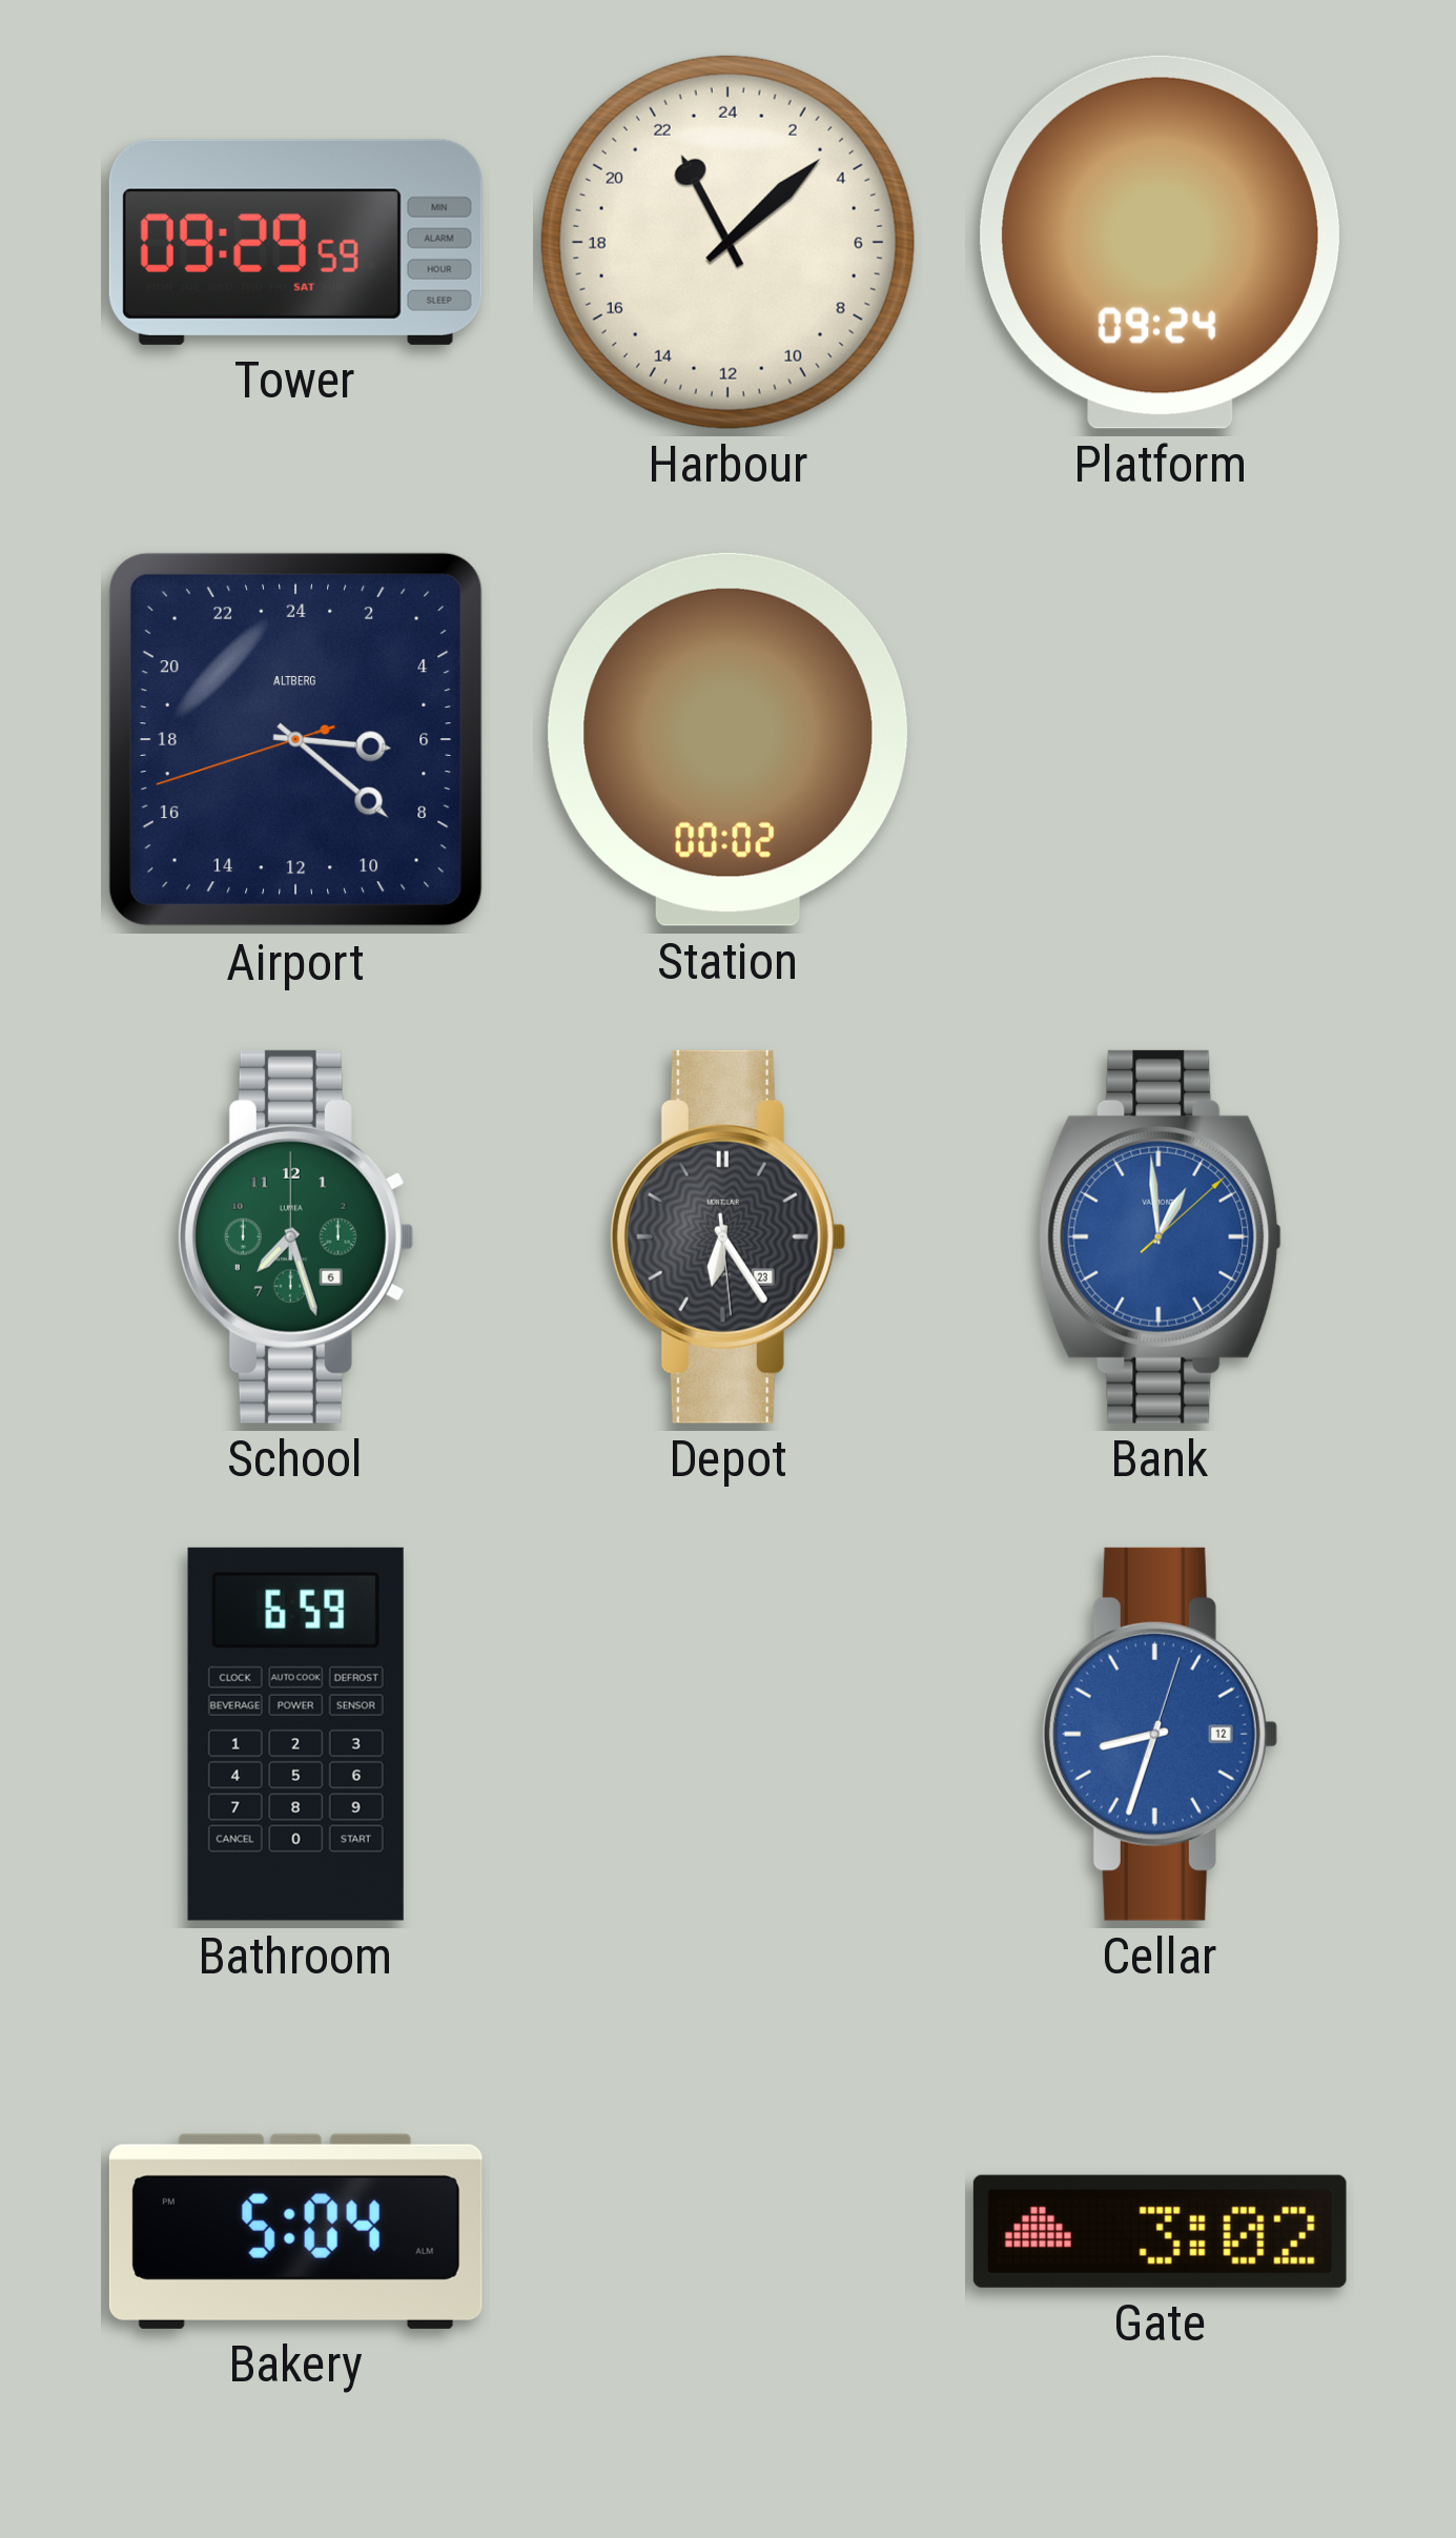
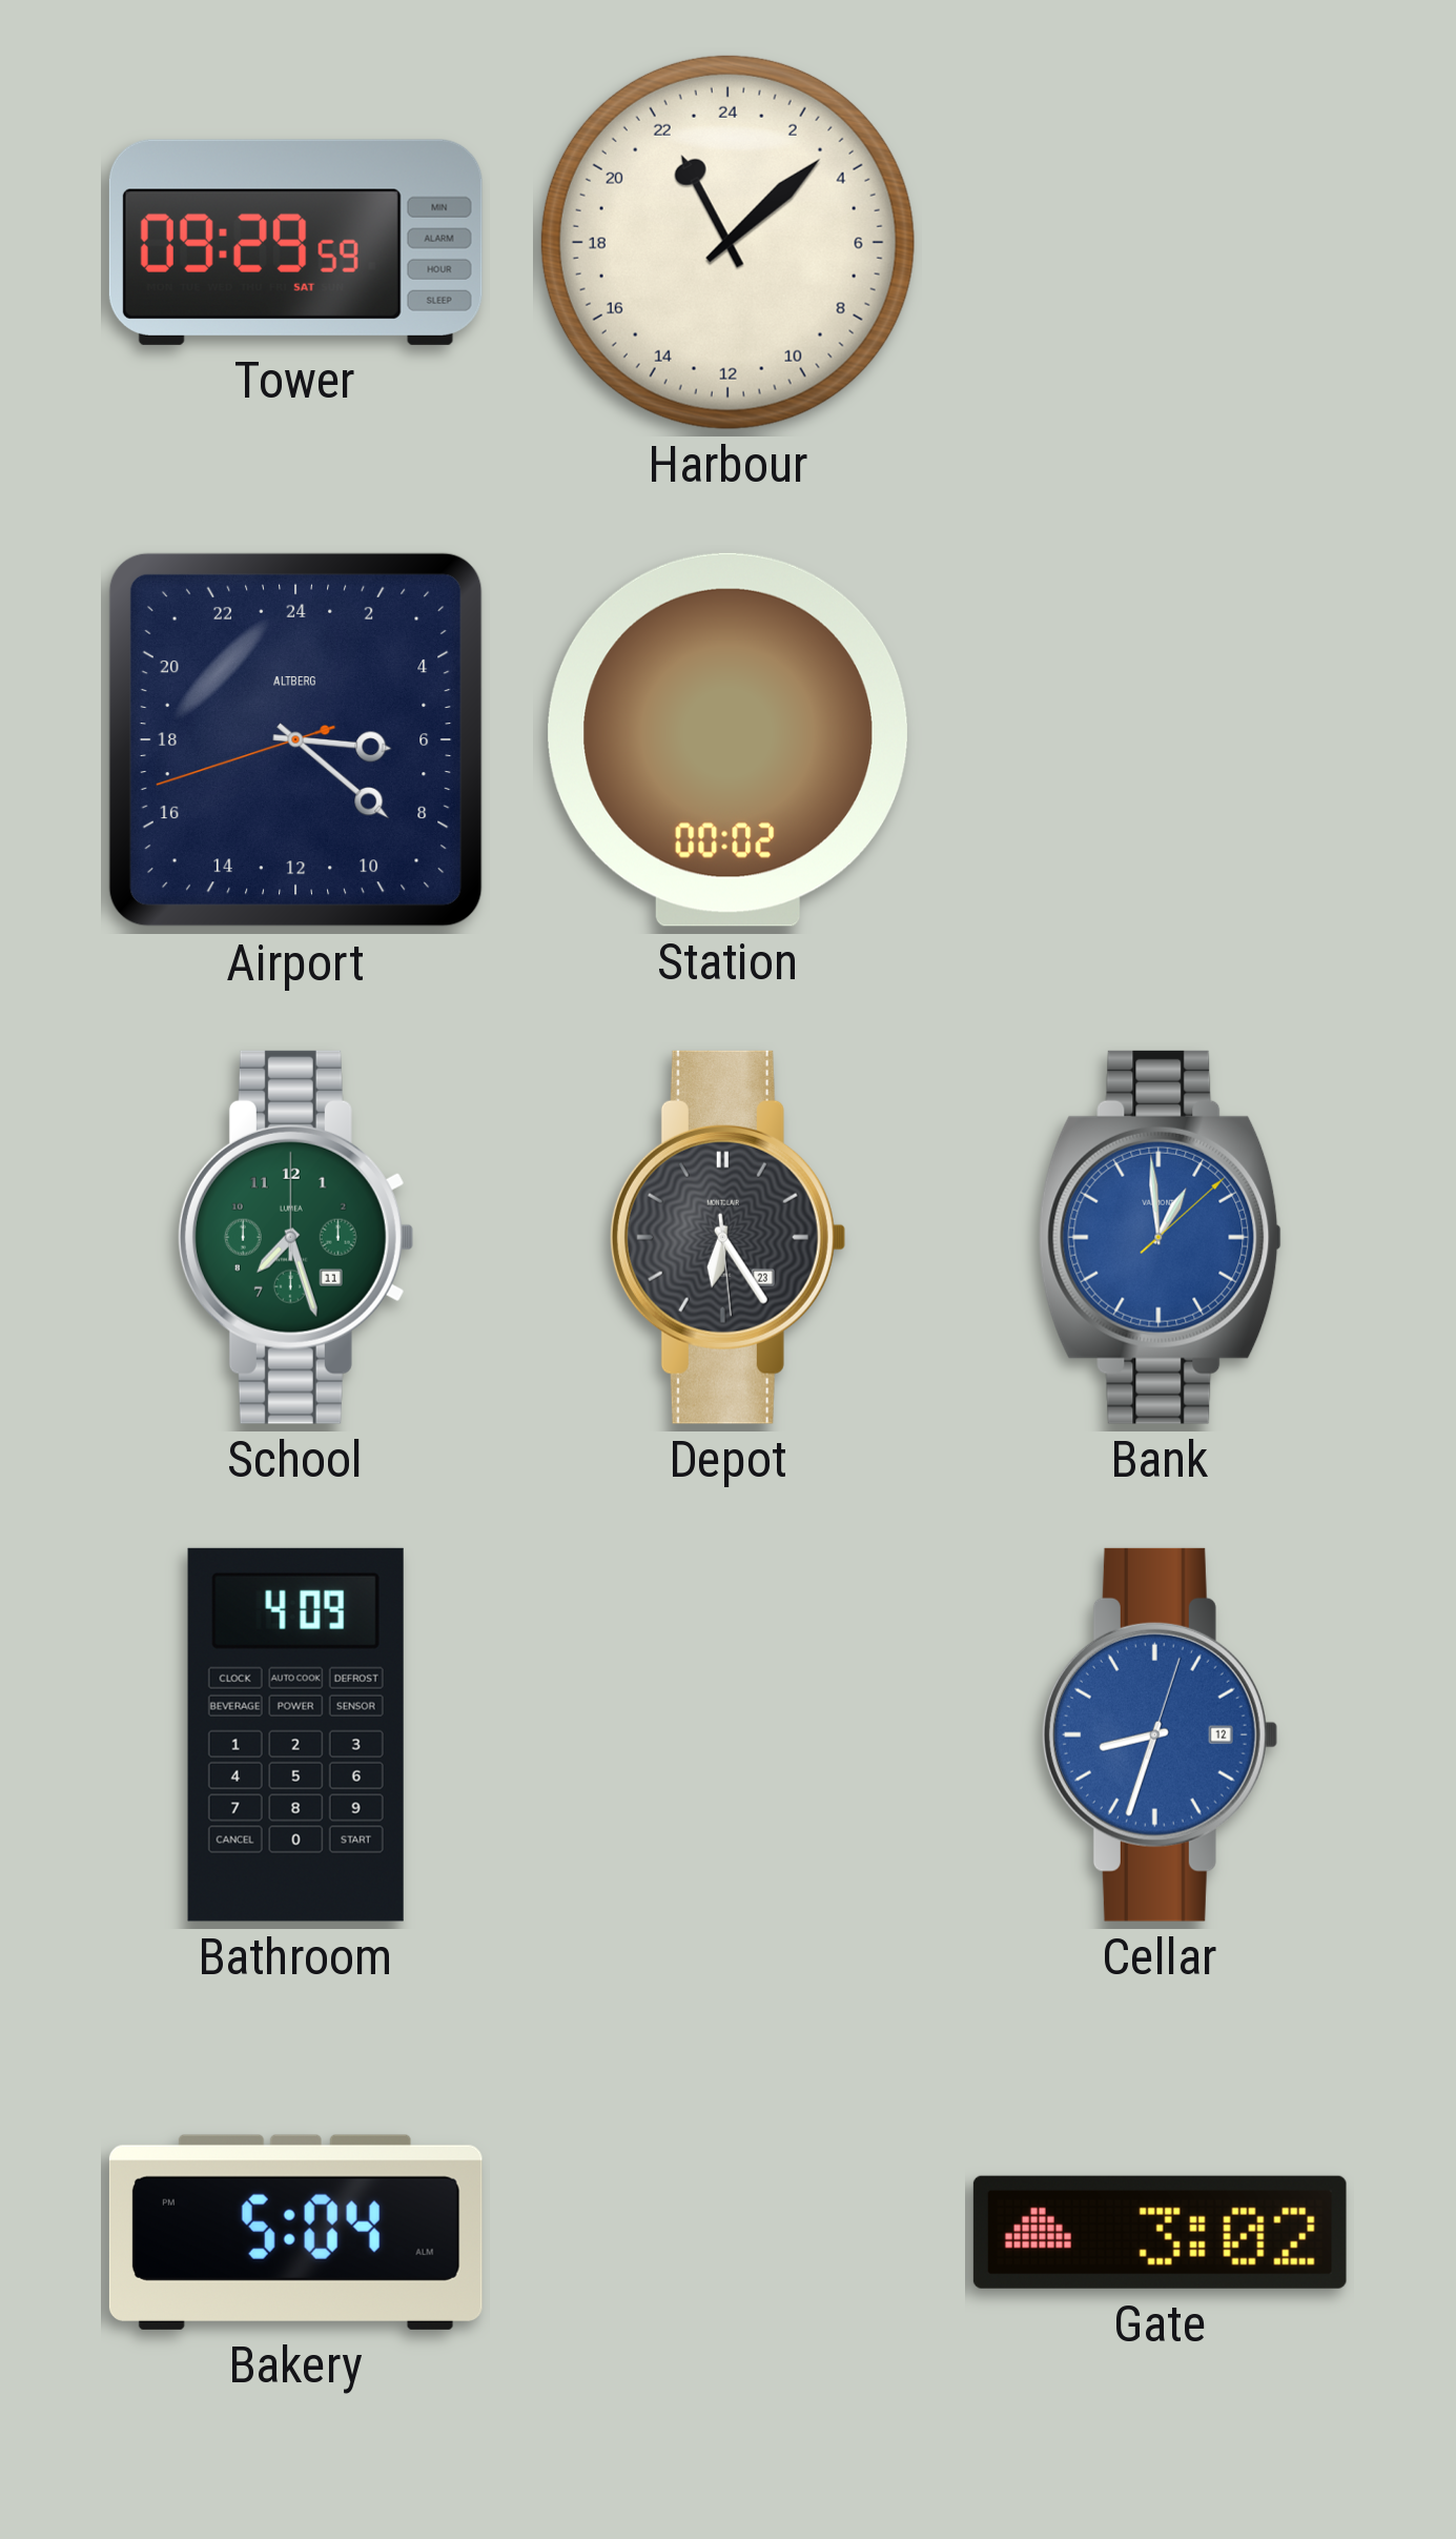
Platform: 09:24 -> none (1160, 242)
School date: 6 -> 11 (295, 1237)
Bathroom: 6:59 -> 4:09 (295, 1734)
